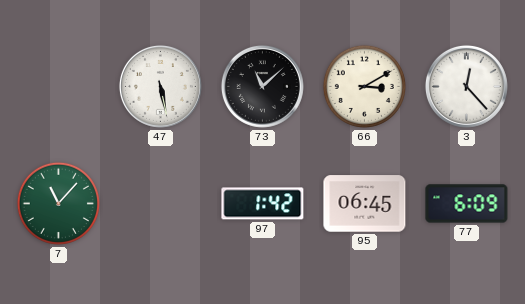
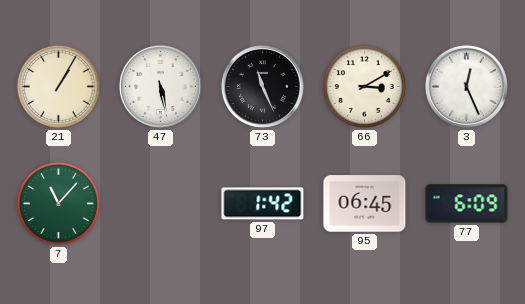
21: none -> 1:05 (58, 86)
73: 11:08 -> 11:26 (262, 86)
3: 12:23 -> 12:26 (466, 86)
